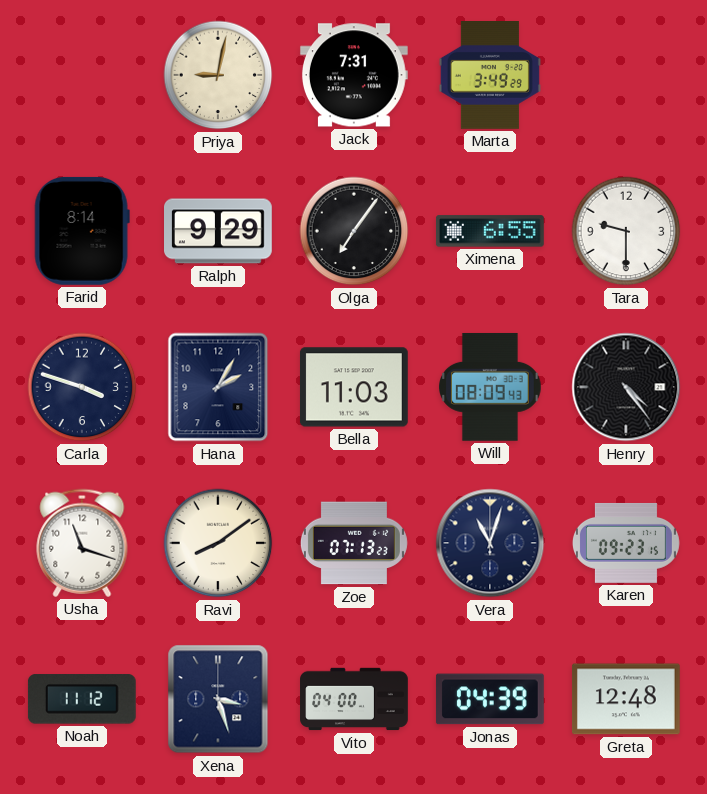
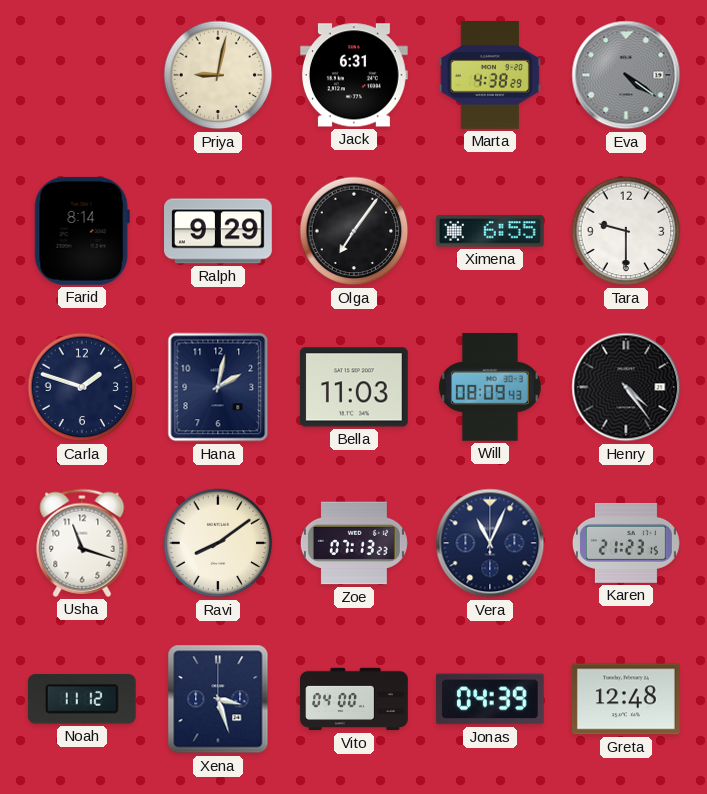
Jack: 7:31 -> 6:31 (354, 75)
Marta: 3:49 -> 4:38 (490, 76)
Eva: none -> 4:21 (626, 75)
Carla: 3:48 -> 1:48 (82, 387)
Hana: 2:05 -> 2:02 (218, 387)
Vera: 11:03 -> 11:04 (490, 543)
Karen: 09:23 -> 21:23 (626, 543)
